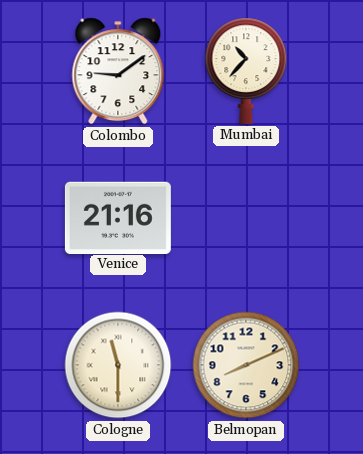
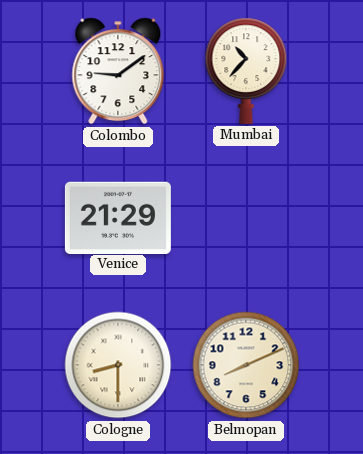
Venice: 21:16 -> 21:29 (118, 217)
Cologne: 11:30 -> 8:30 (118, 365)
